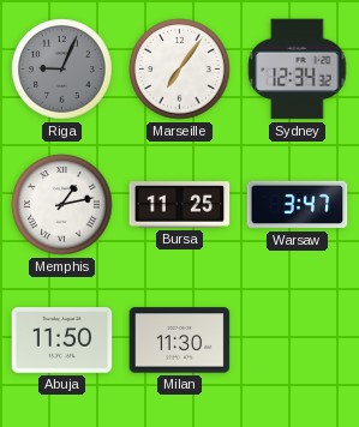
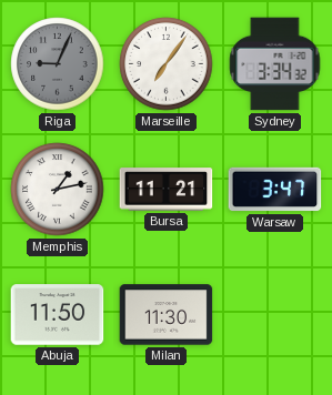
Sydney: 12:34 -> 3:34 (275, 64)
Bursa: 11:25 -> 11:21 (167, 190)
